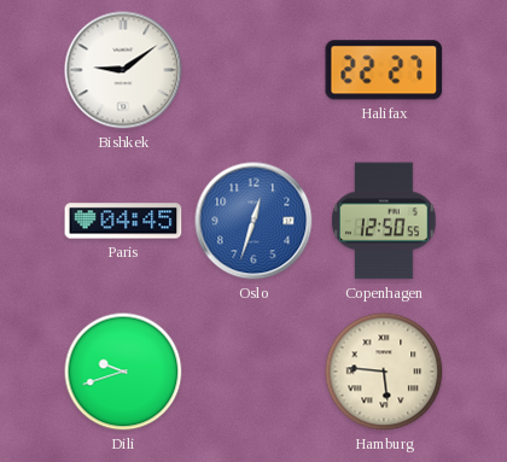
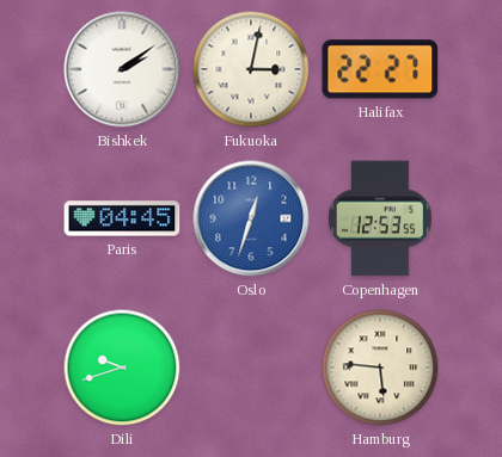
Bishkek: 9:09 -> 2:09 (122, 69)
Fukuoka: none -> 3:02 (251, 69)
Copenhagen: 12:50 -> 12:53 (380, 218)
